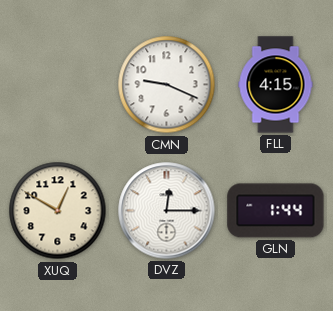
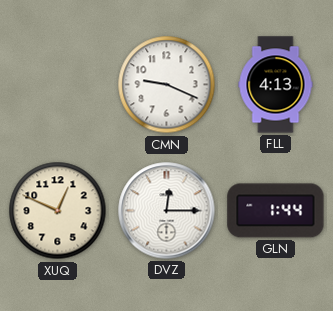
FLL: 4:15 -> 4:13 (276, 85)
XUQ: 12:50 -> 12:49 (58, 211)
